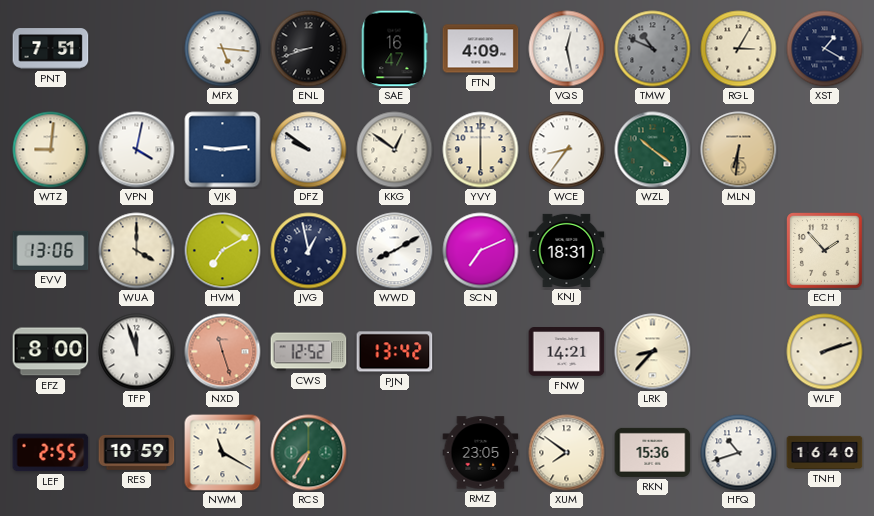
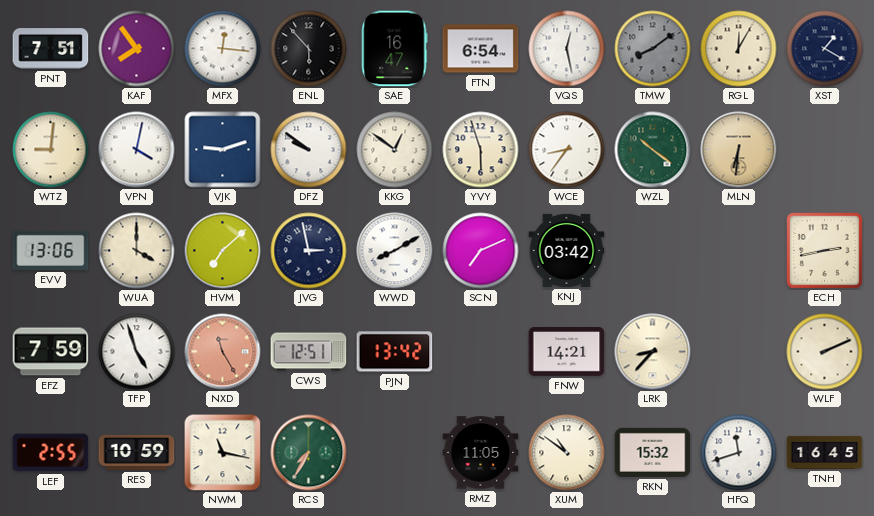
KAF: none -> 7:54 (137, 49)
MFX: 5:16 -> 12:16 (223, 49)
ENL: 8:42 -> 5:53 (309, 49)
FTN: 4:09 -> 6:54 (481, 49)
TMW: 10:49 -> 8:09 (653, 49)
RGL: 3:05 -> 12:05 (739, 49)
VJK: 9:14 -> 9:12 (223, 150)
YVY: 6:00 -> 5:57 (481, 150)
HVM: 7:10 -> 7:08 (223, 251)
JVG: 12:58 -> 2:58 (309, 251)
KNJ: 18:31 -> 03:42 (567, 250)
ECH: 1:53 -> 2:43 (825, 251)
EFZ: 8:00 -> 7:59 (51, 352)
TFP: 11:57 -> 4:57 (137, 352)
NXD: 11:27 -> 11:25 (223, 352)
CWS: 12:52 -> 12:51 (309, 352)
WLF: 2:12 -> 2:11 (825, 352)
NWM: 11:20 -> 11:17 (223, 453)
RMZ: 23:05 -> 11:05 (481, 453)
XUM: 7:51 -> 10:51 (567, 453)
RKN: 15:36 -> 15:32 (653, 452)
HFQ: 10:42 -> 11:42 (739, 453)
TNH: 16:40 -> 16:45 (825, 452)
